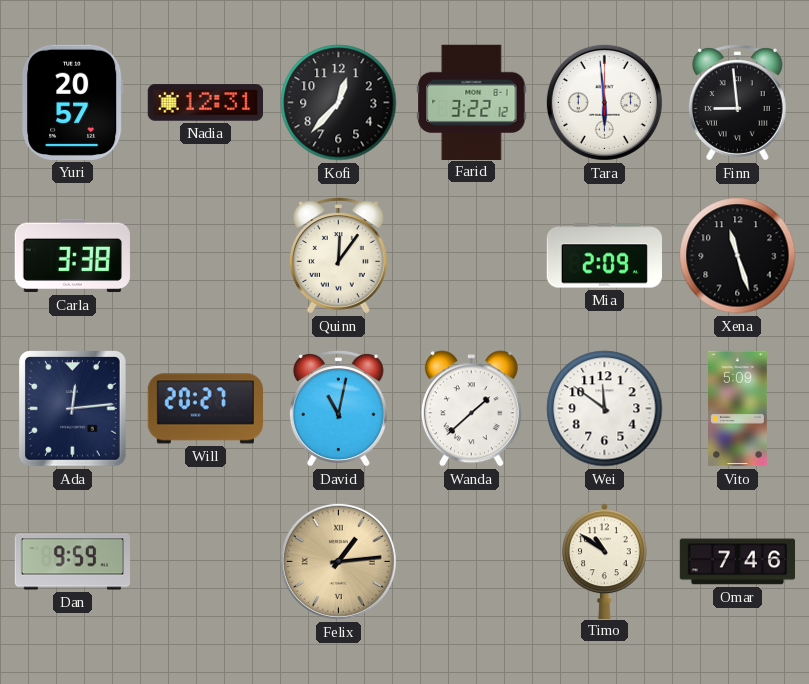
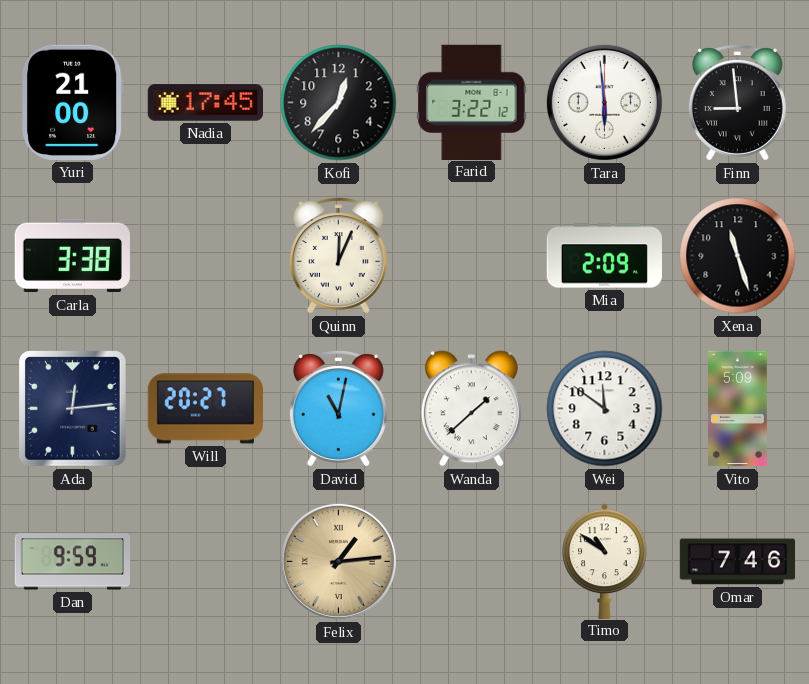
Yuri: 20:57 -> 21:00 (72, 102)
Nadia: 12:31 -> 17:45 (205, 103)
Quinn: 12:06 -> 12:04 (338, 256)
